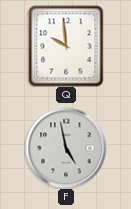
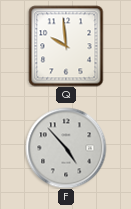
F: 4:58 -> 4:53 (66, 148)
